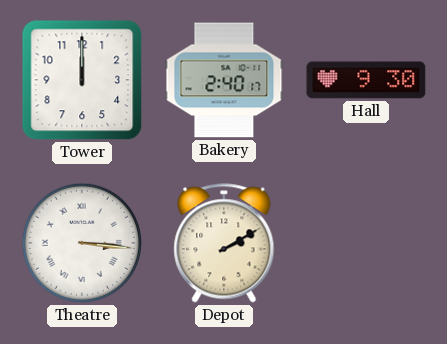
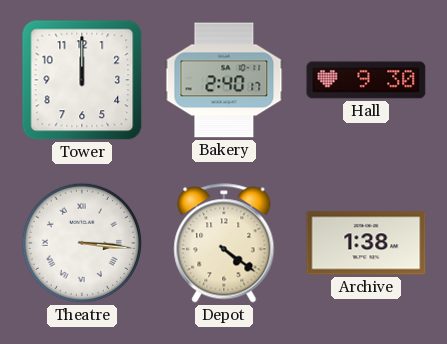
Depot: 2:10 -> 4:21 (224, 243)
Archive: none -> 1:38 (366, 243)
